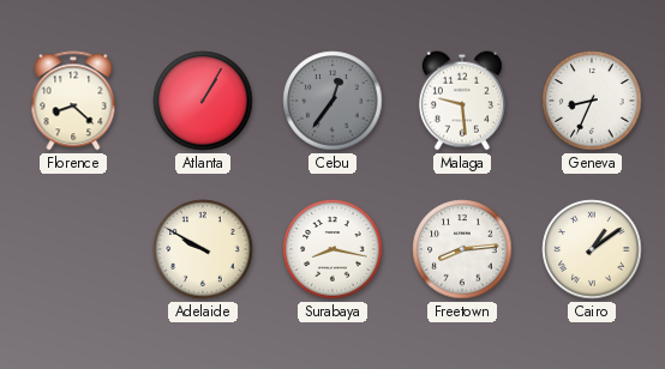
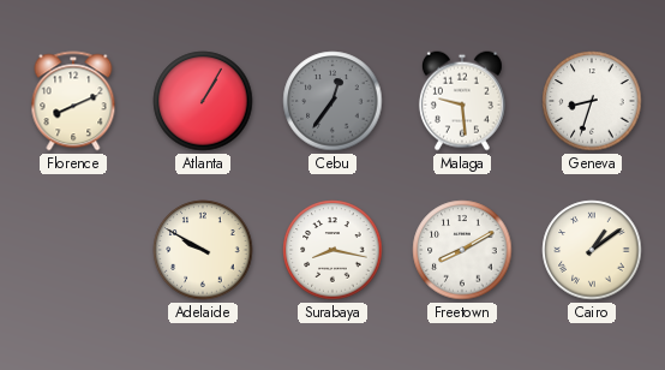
Florence: 8:22 -> 8:11 (73, 101)
Geneva: 8:34 -> 8:33 (592, 101)
Freetown: 8:14 -> 8:10 (462, 250)
